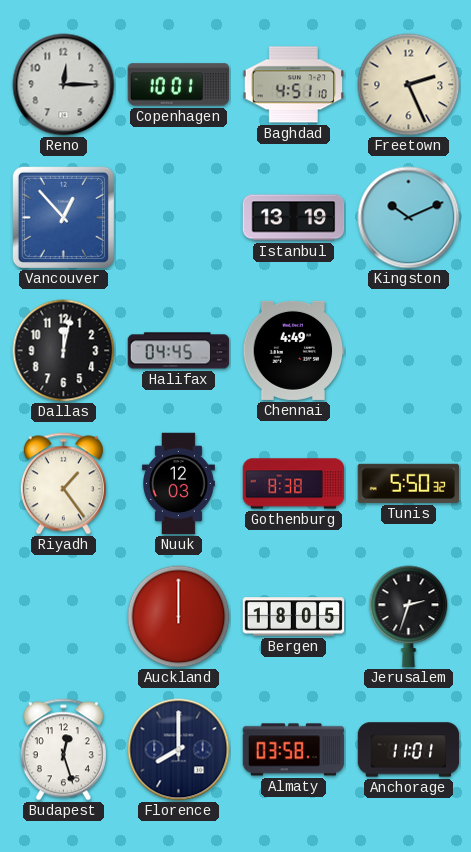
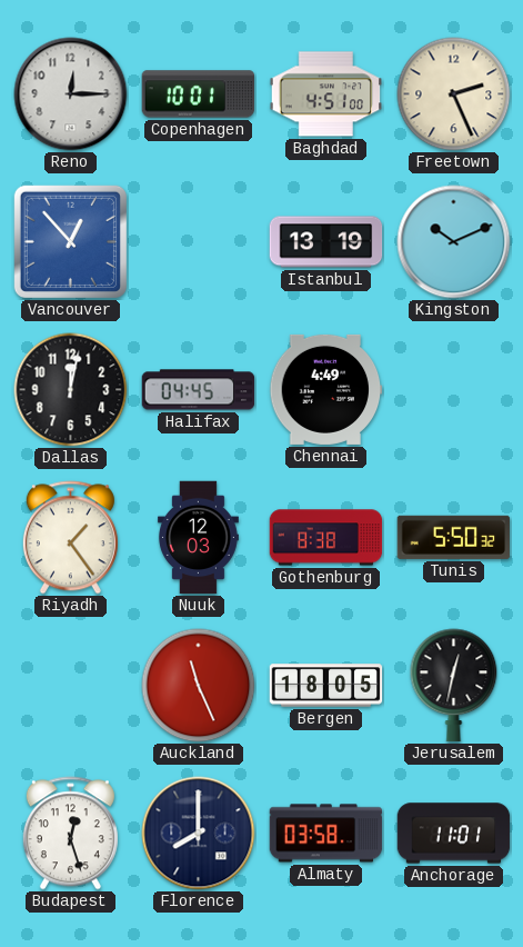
Baghdad: 4:51:10 -> 4:51:00 (326, 94)
Auckland: 12:00 -> 11:26 (199, 686)
Jerusalem: 2:33 -> 12:32 (454, 686)
